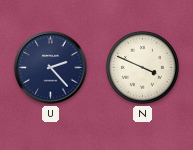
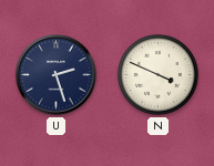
U: 2:23 -> 2:27 (57, 75)
